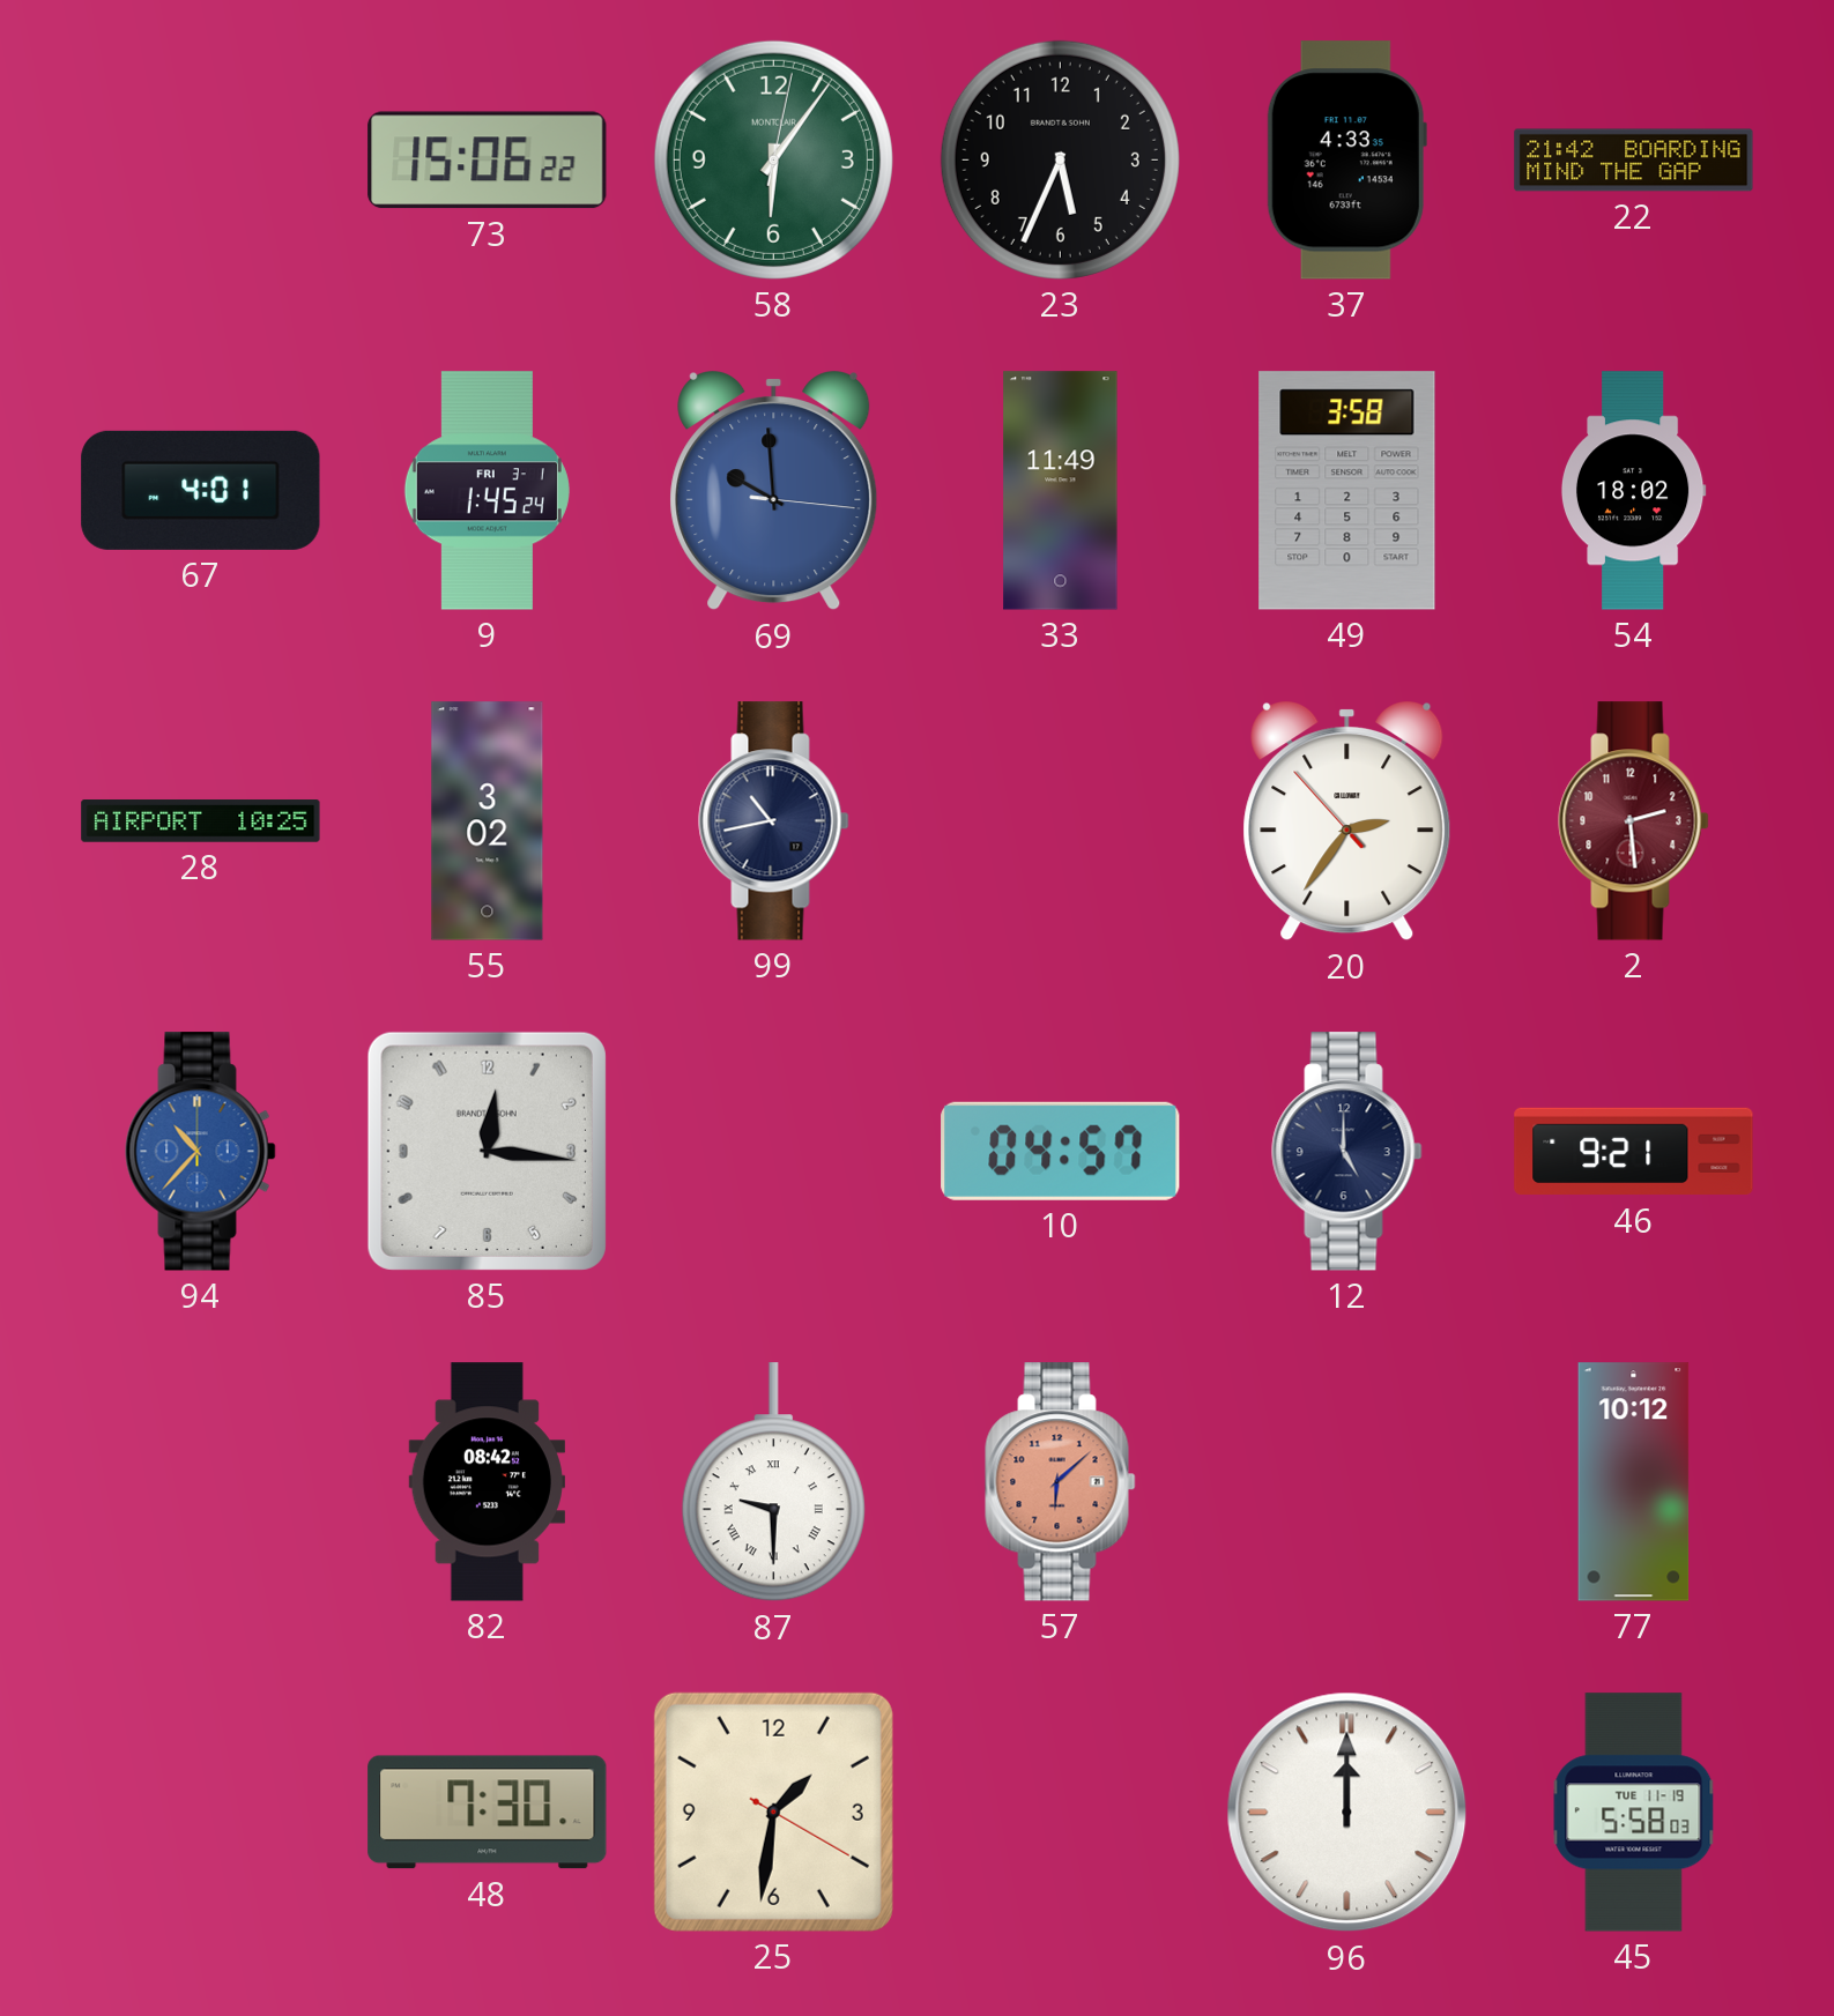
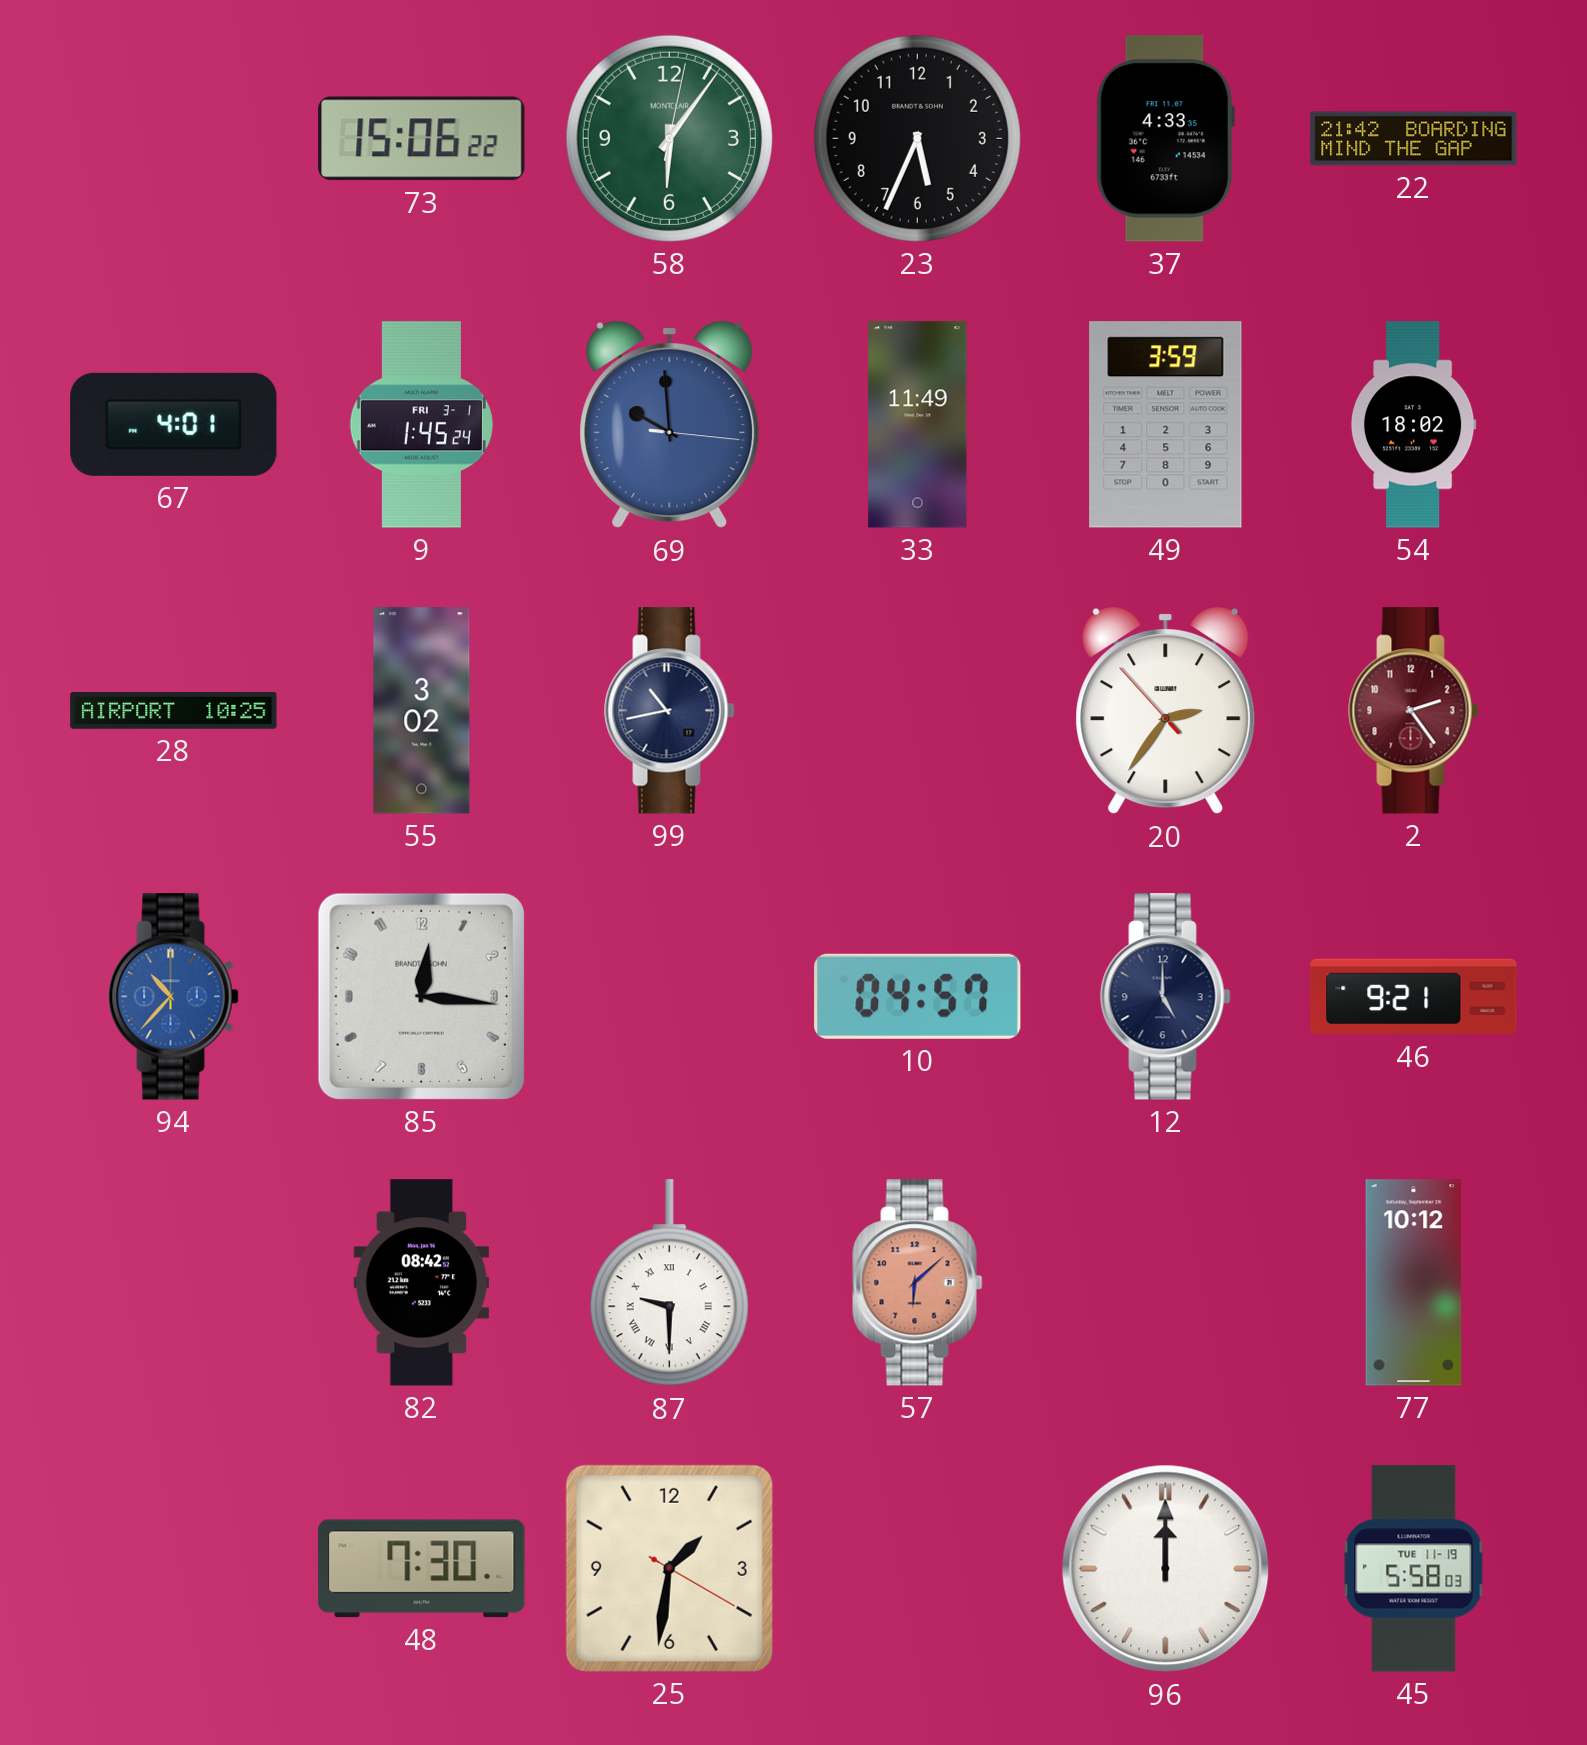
49: 3:58 -> 3:59 (1166, 425)
2: 2:29 -> 2:24 (1414, 711)
